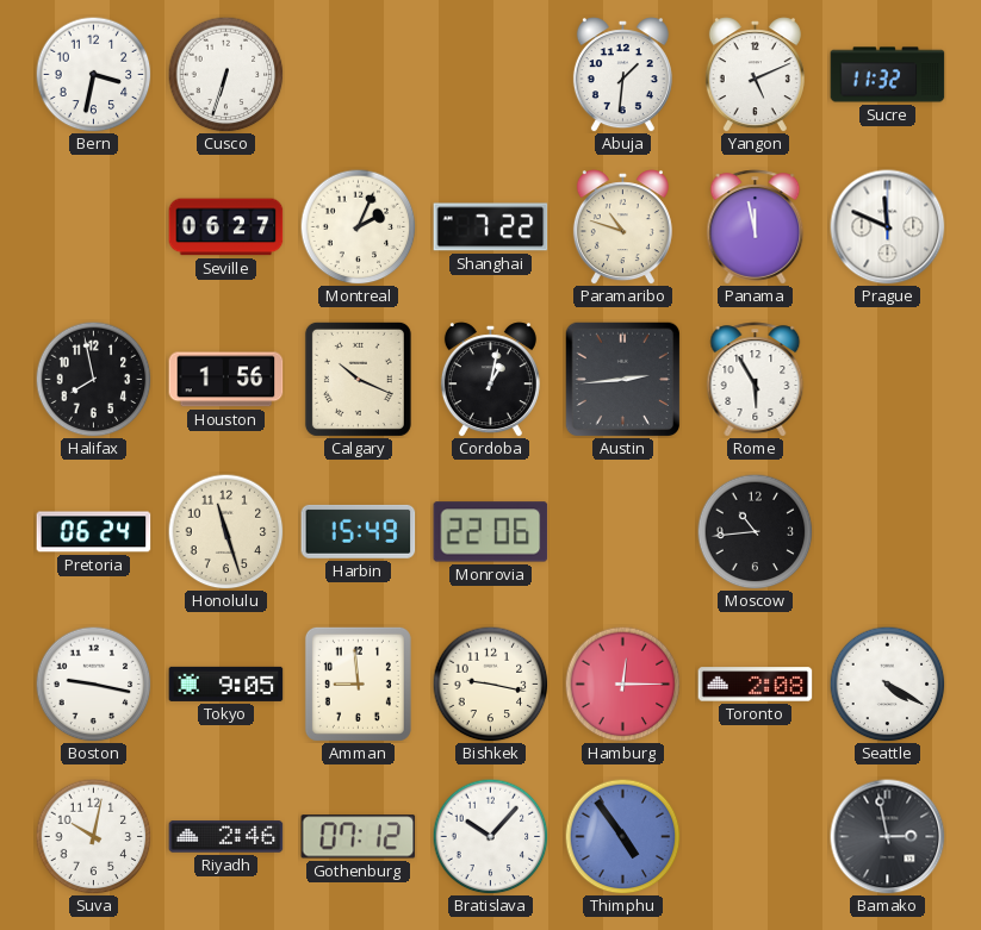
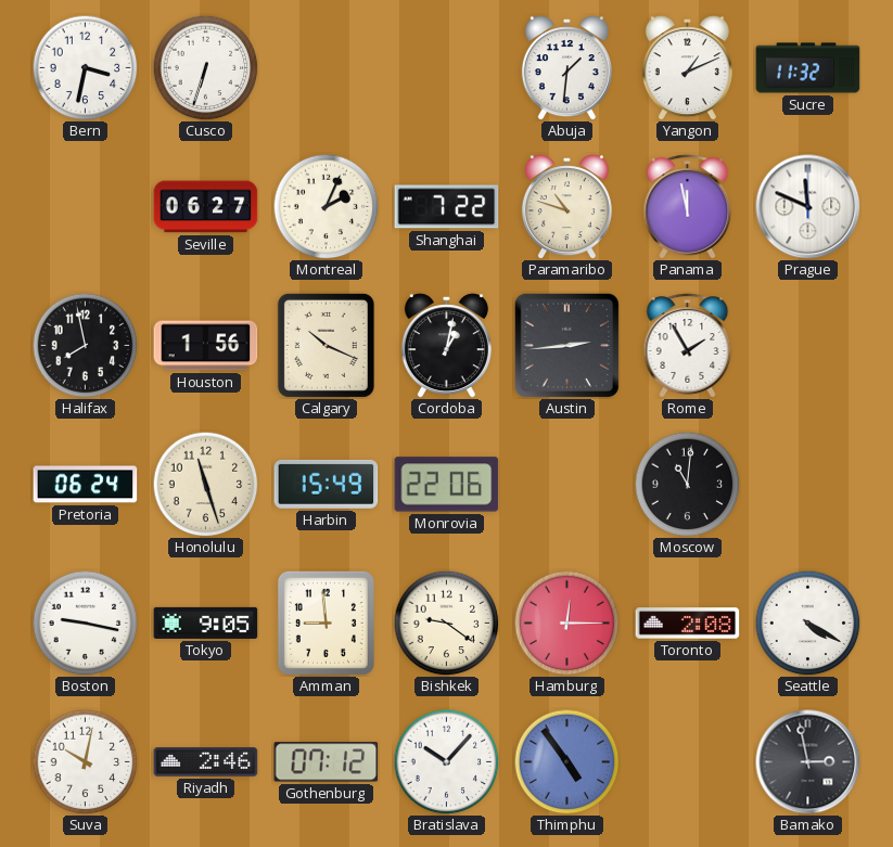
Yangon: 5:11 -> 1:11 (687, 68)
Rome: 5:55 -> 1:55 (688, 346)
Moscow: 10:44 -> 11:01 (687, 484)
Bishkek: 9:17 -> 9:21 (446, 623)
